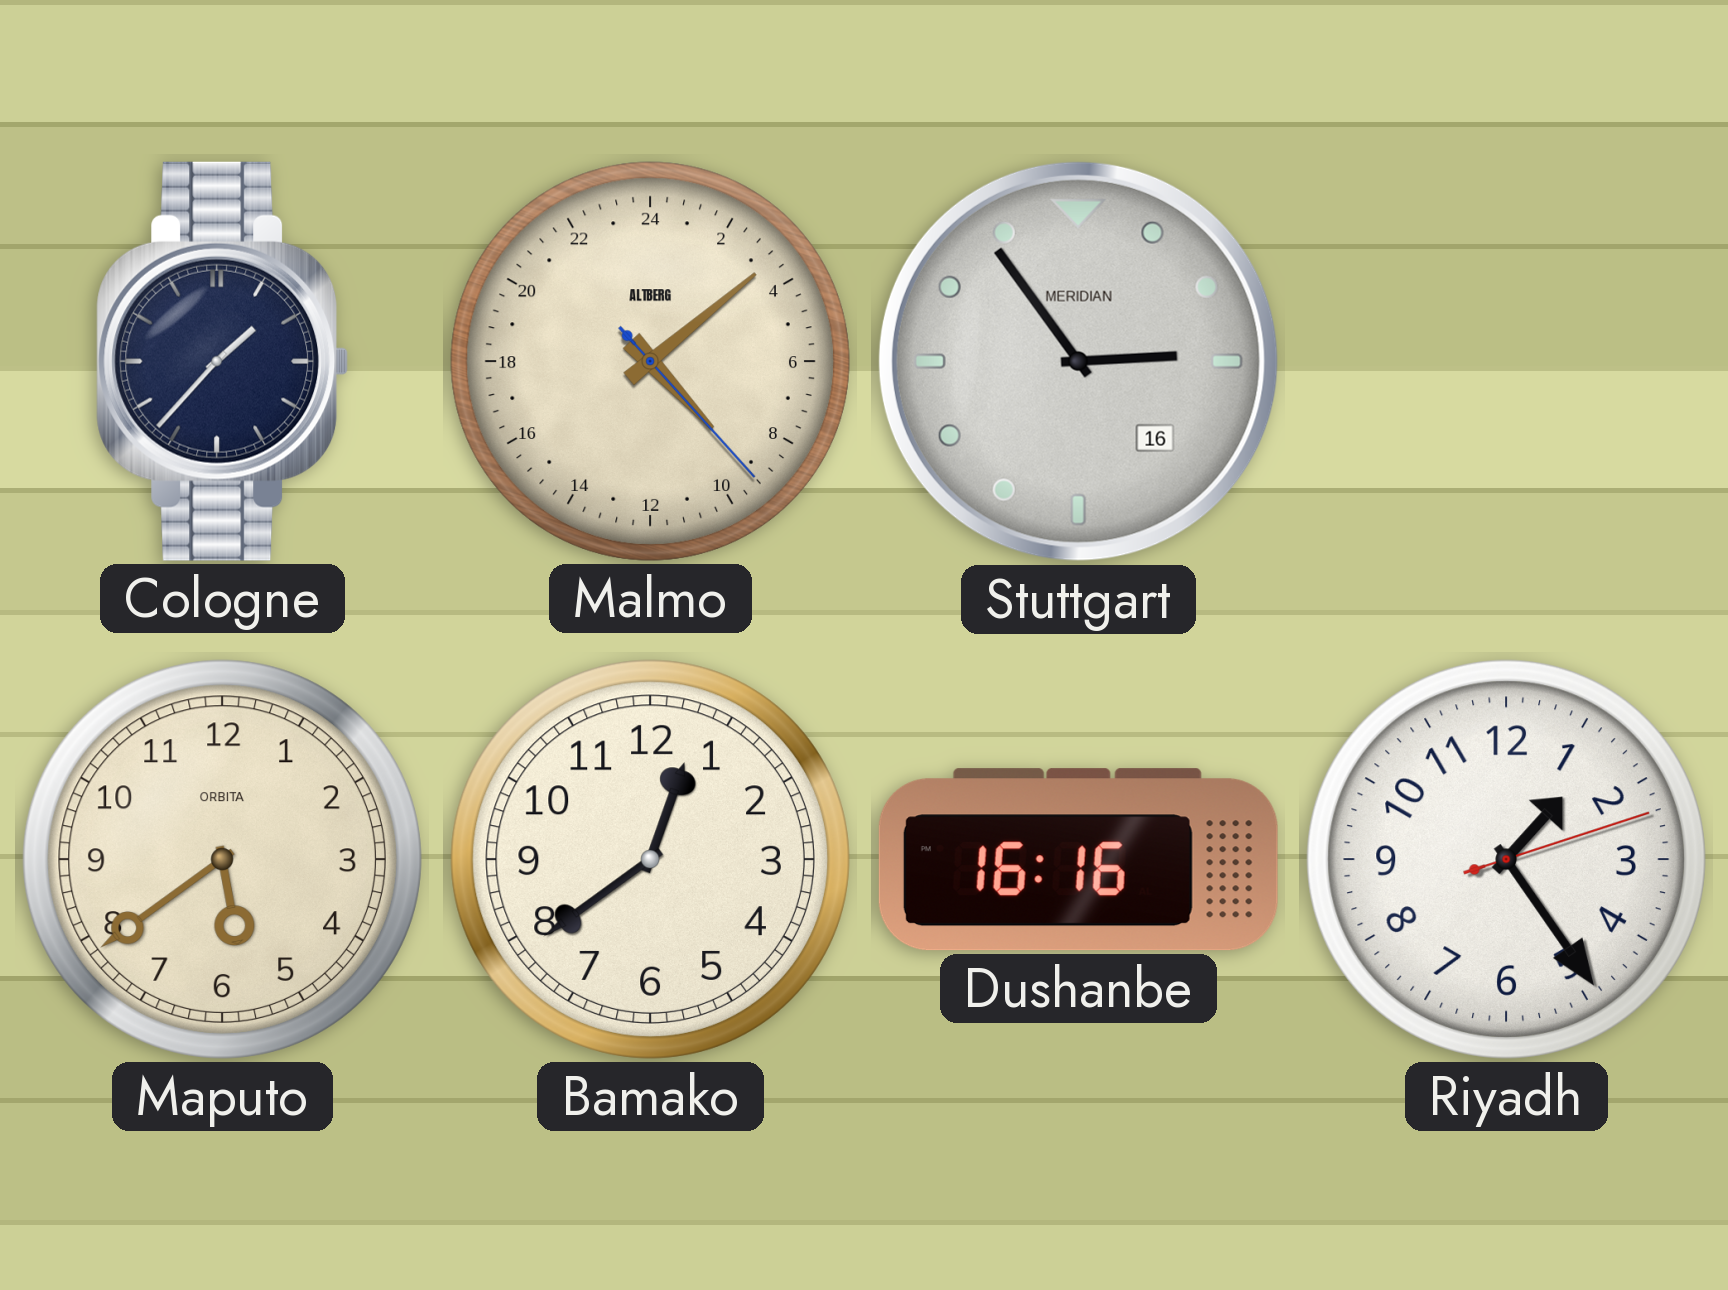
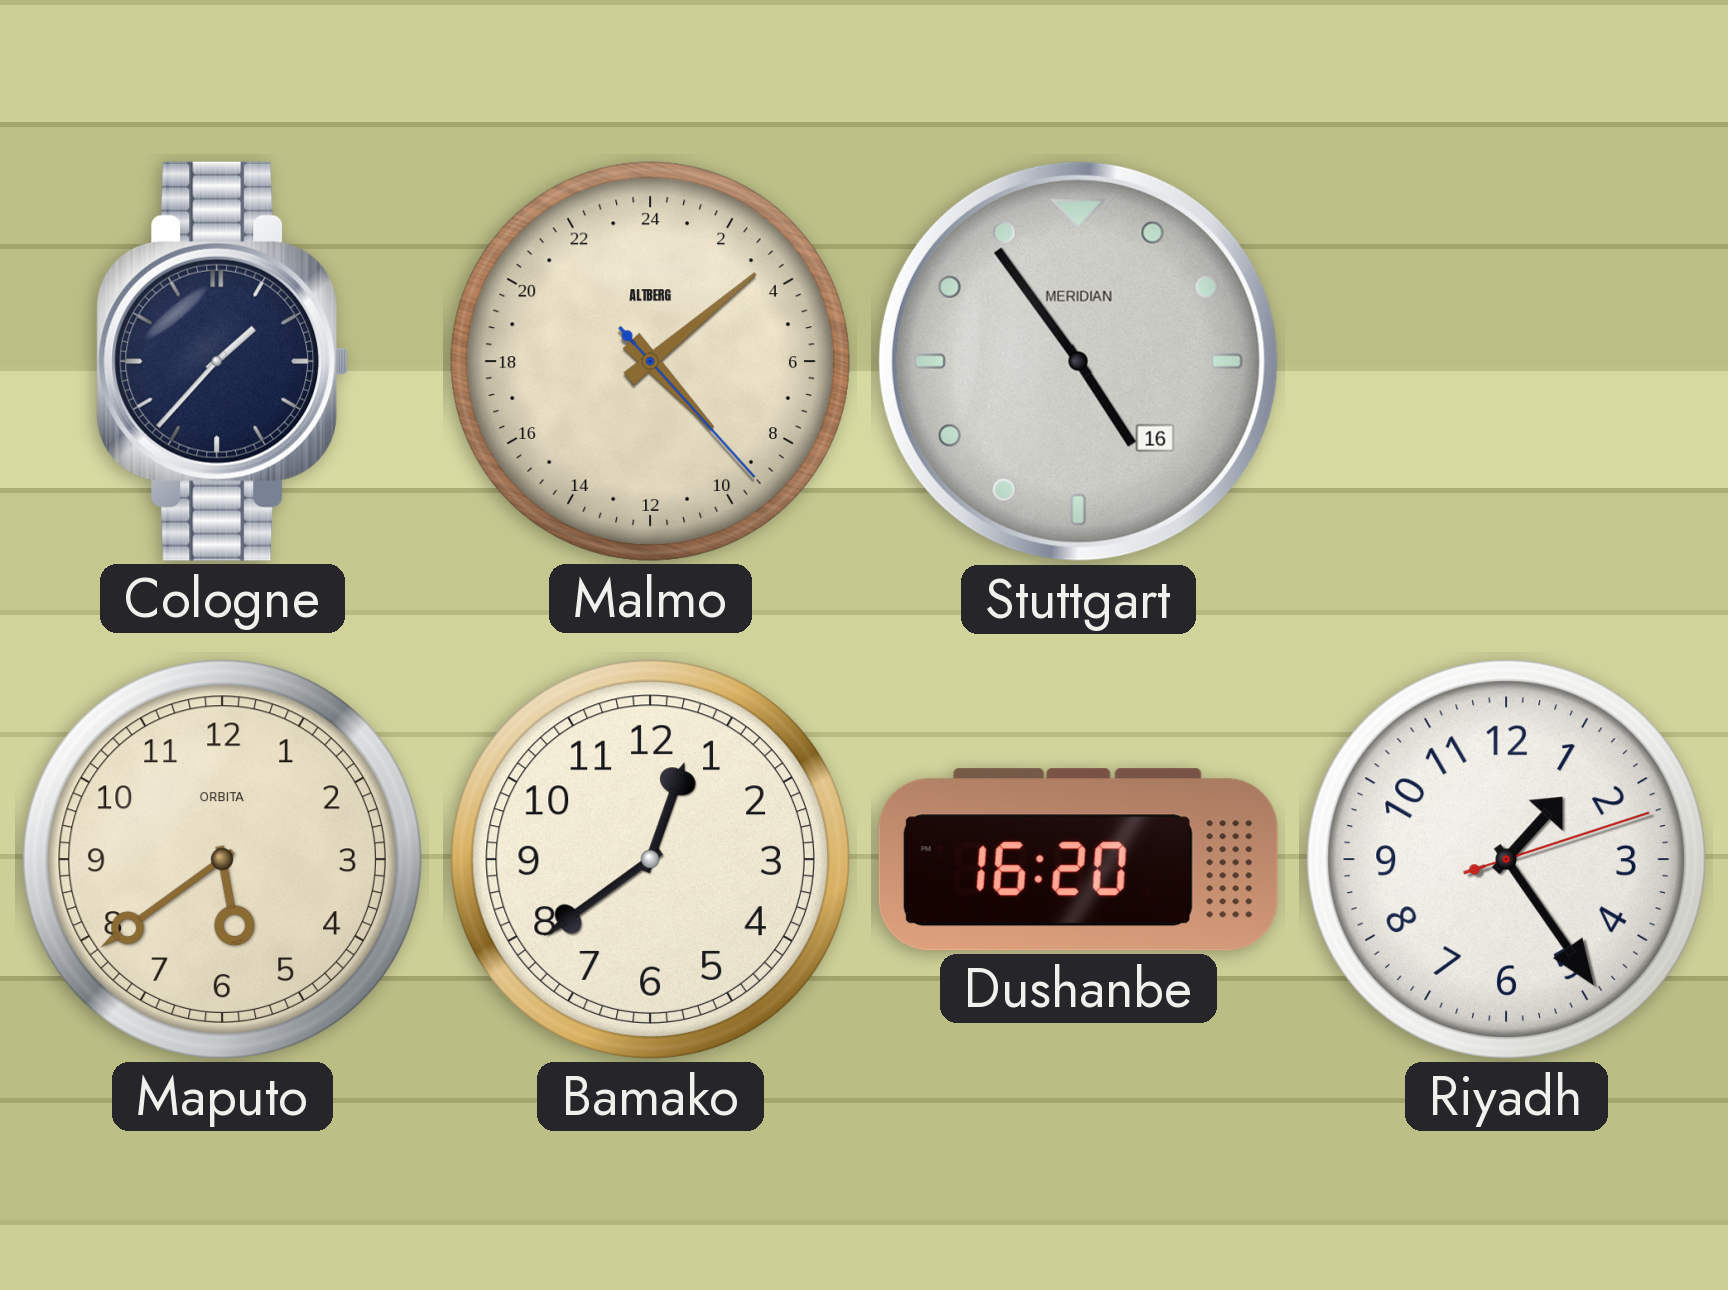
Stuttgart: 2:54 -> 4:54 (1078, 361)
Dushanbe: 16:16 -> 16:20 (1078, 860)
